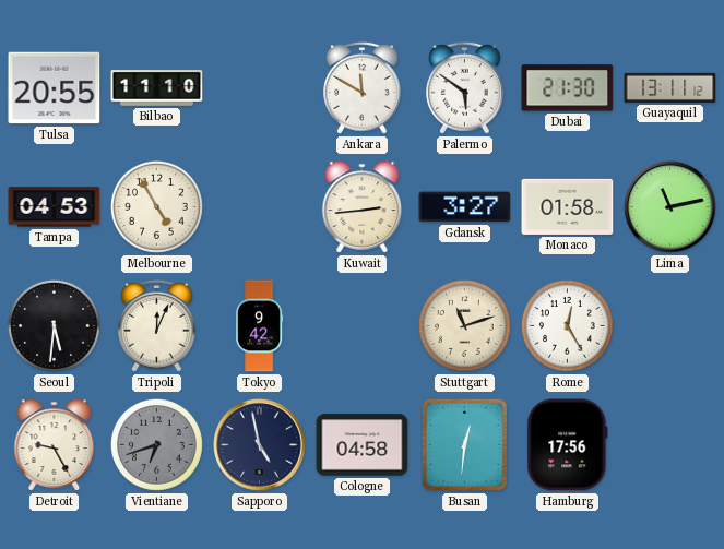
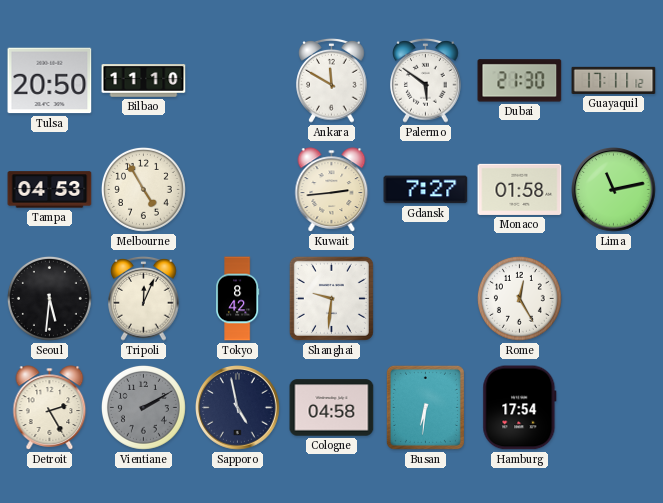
Tulsa: 20:55 -> 20:50 (50, 81)
Guayaquil: 13:11 -> 17:11 (614, 80)
Gdansk: 3:27 -> 7:27 (426, 190)
Tokyo: 9:42 -> 8:42 (238, 299)
Shanghai: none -> 9:31 (331, 298)
Stuttgart: 11:12 -> none (464, 325)
Detroit: 9:25 -> 2:25 (50, 408)
Vientiane: 6:42 -> 2:10 (143, 407)
Busan: 12:31 -> 6:31 (425, 407)
Hamburg: 17:56 -> 17:54 (520, 408)
